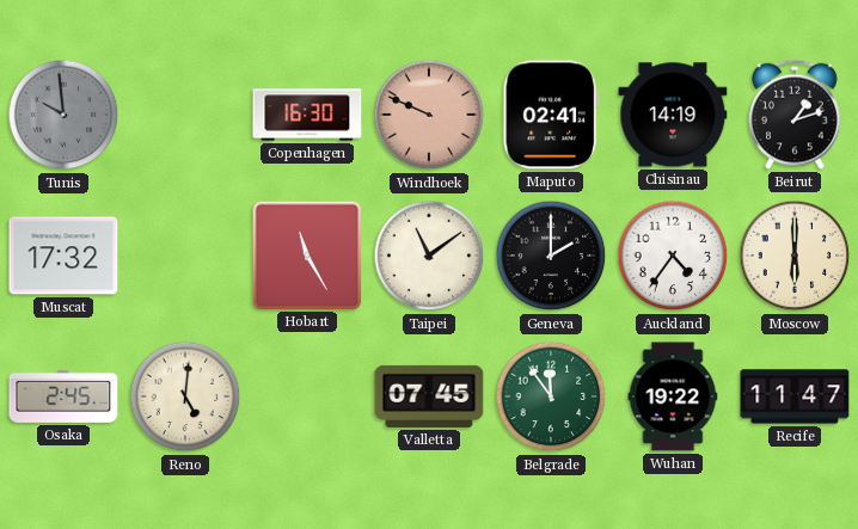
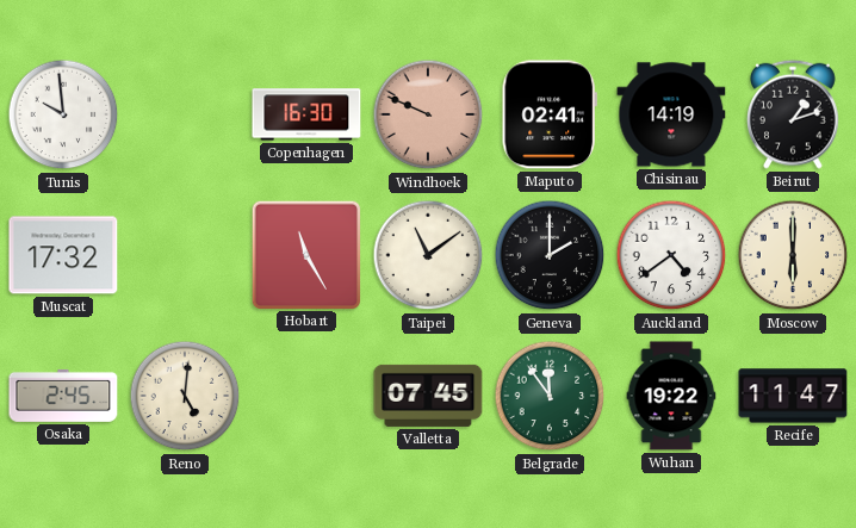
Tunis dial: grey -> white (63, 114)
Auckland: 4:36 -> 4:39 (671, 255)
